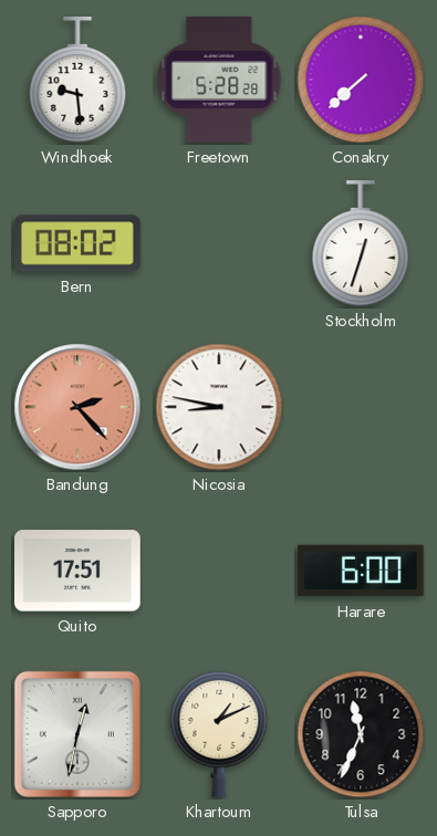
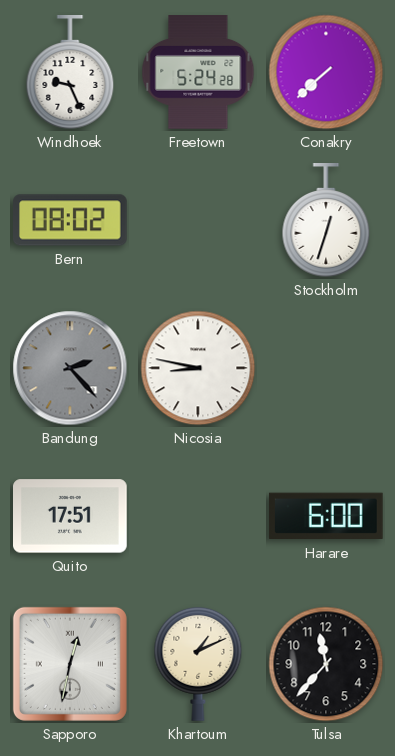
Windhoek: 9:29 -> 9:26 (70, 72)
Freetown: 5:28 -> 5:24 (198, 72)
Bandung dial: salmon -> grey (70, 368)
Tulsa: 11:34 -> 11:37 (326, 664)
